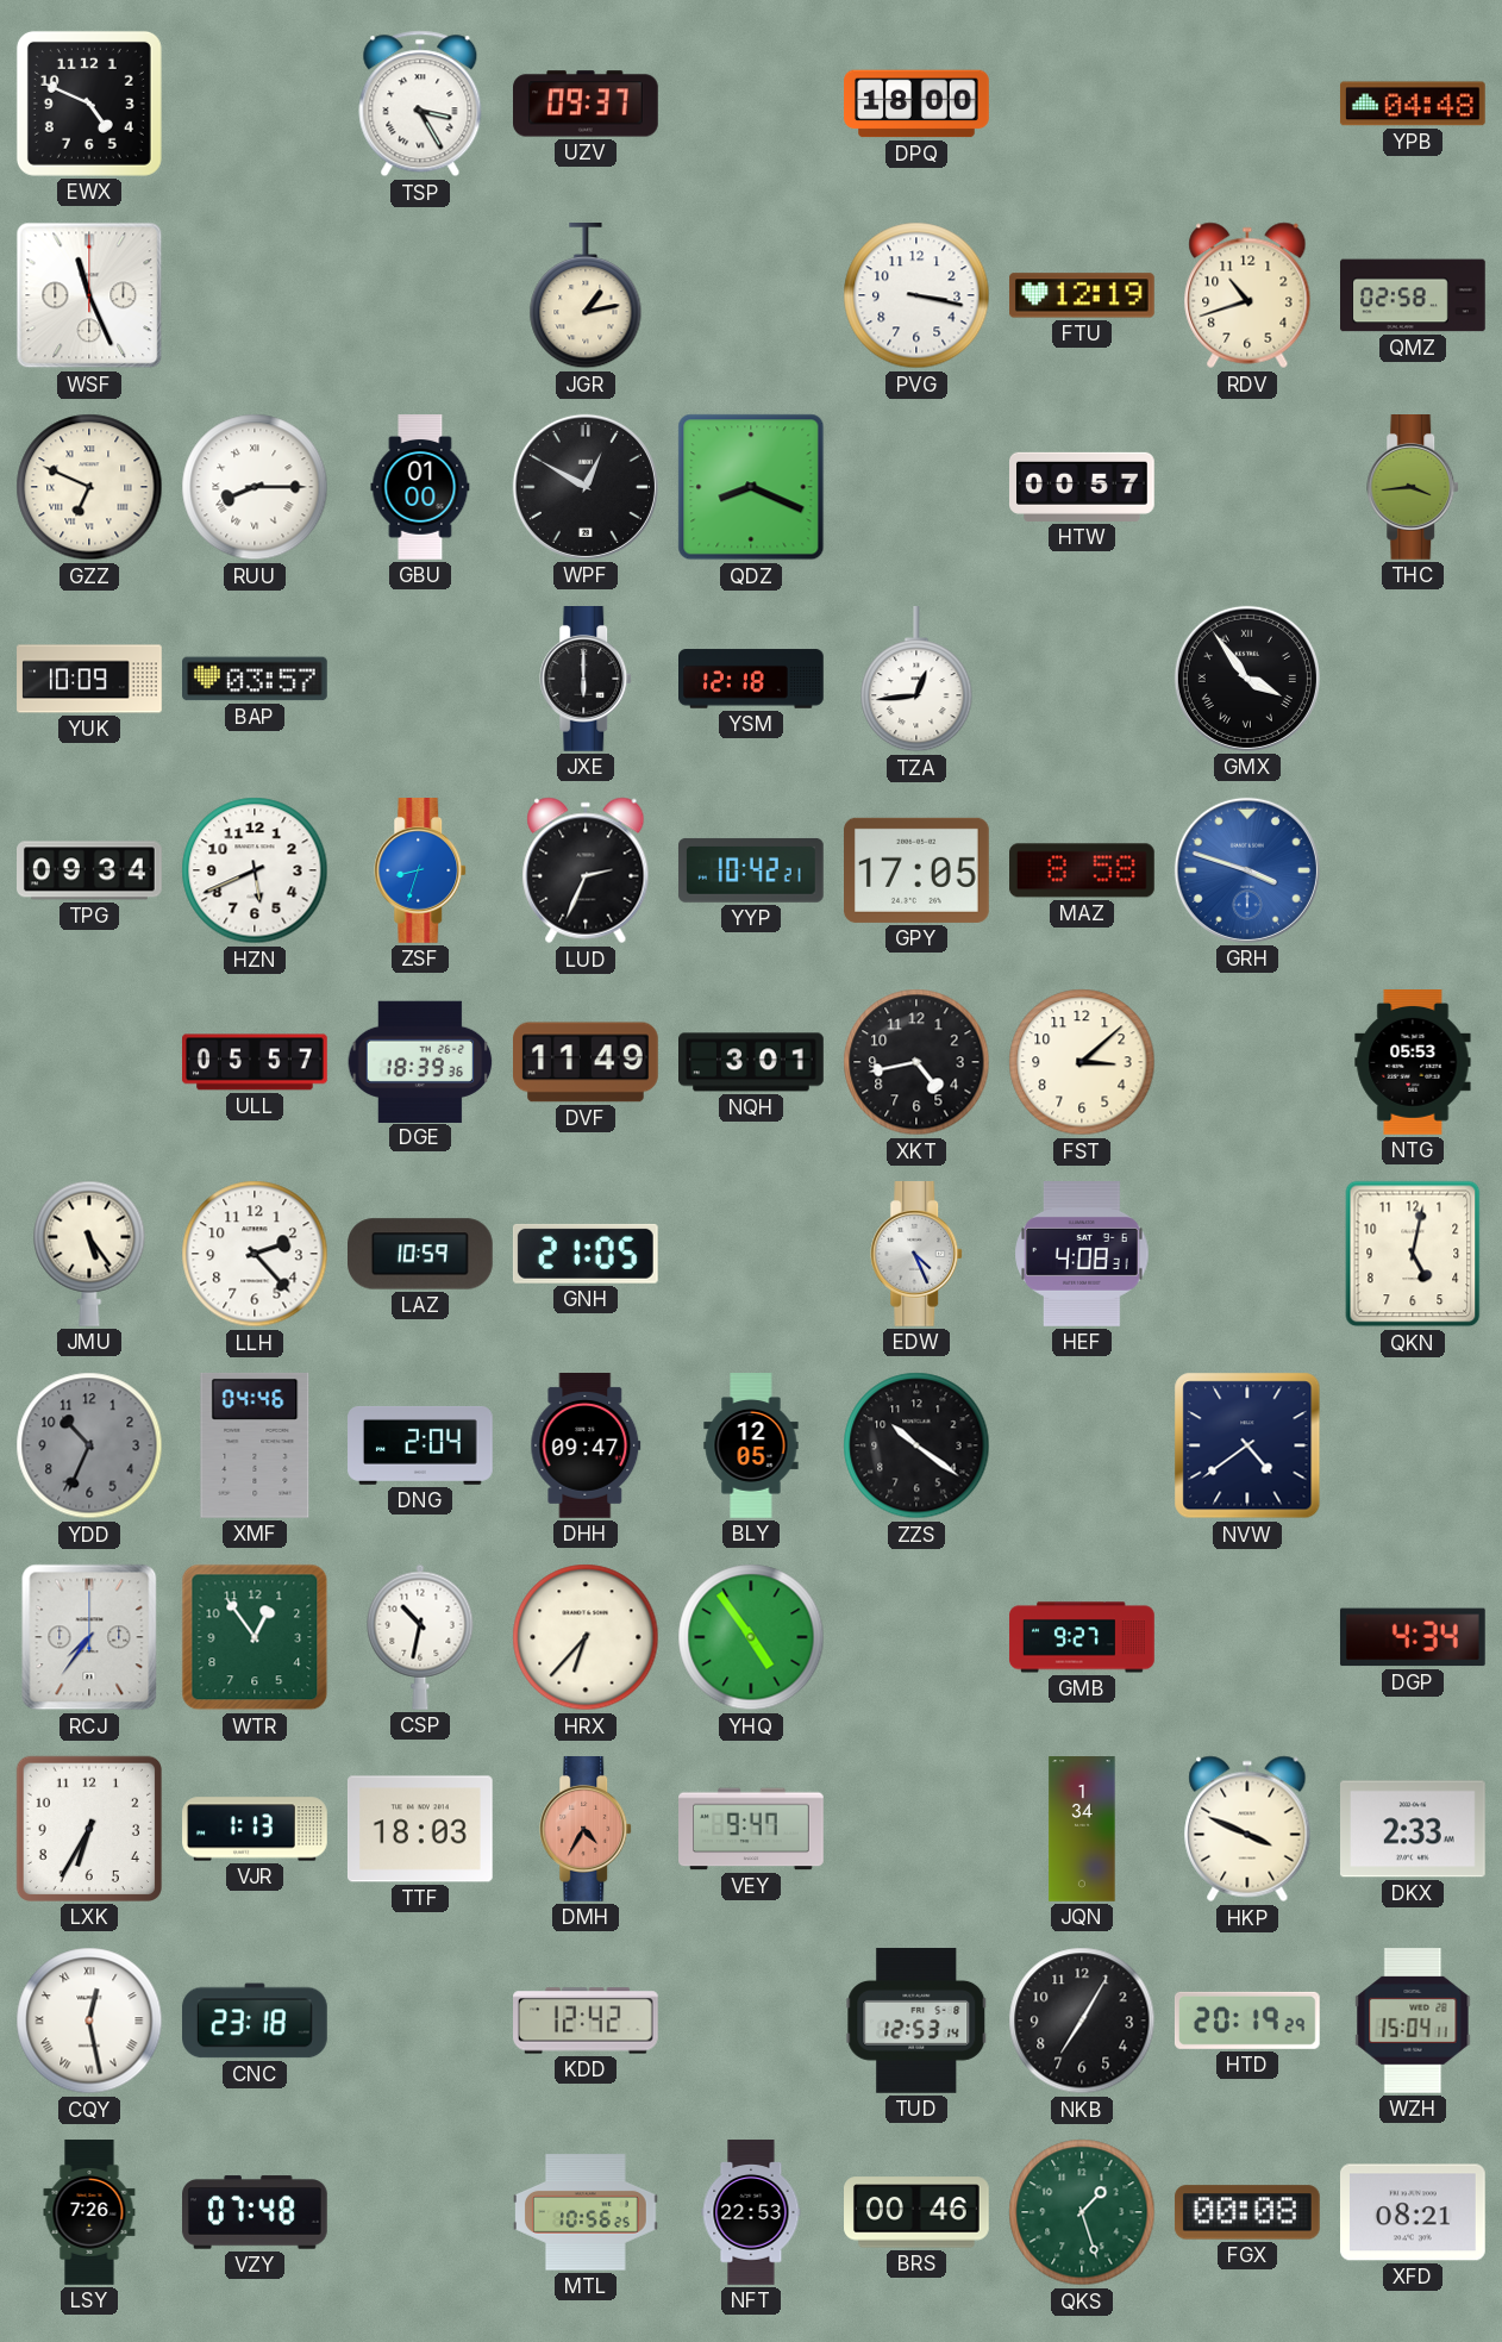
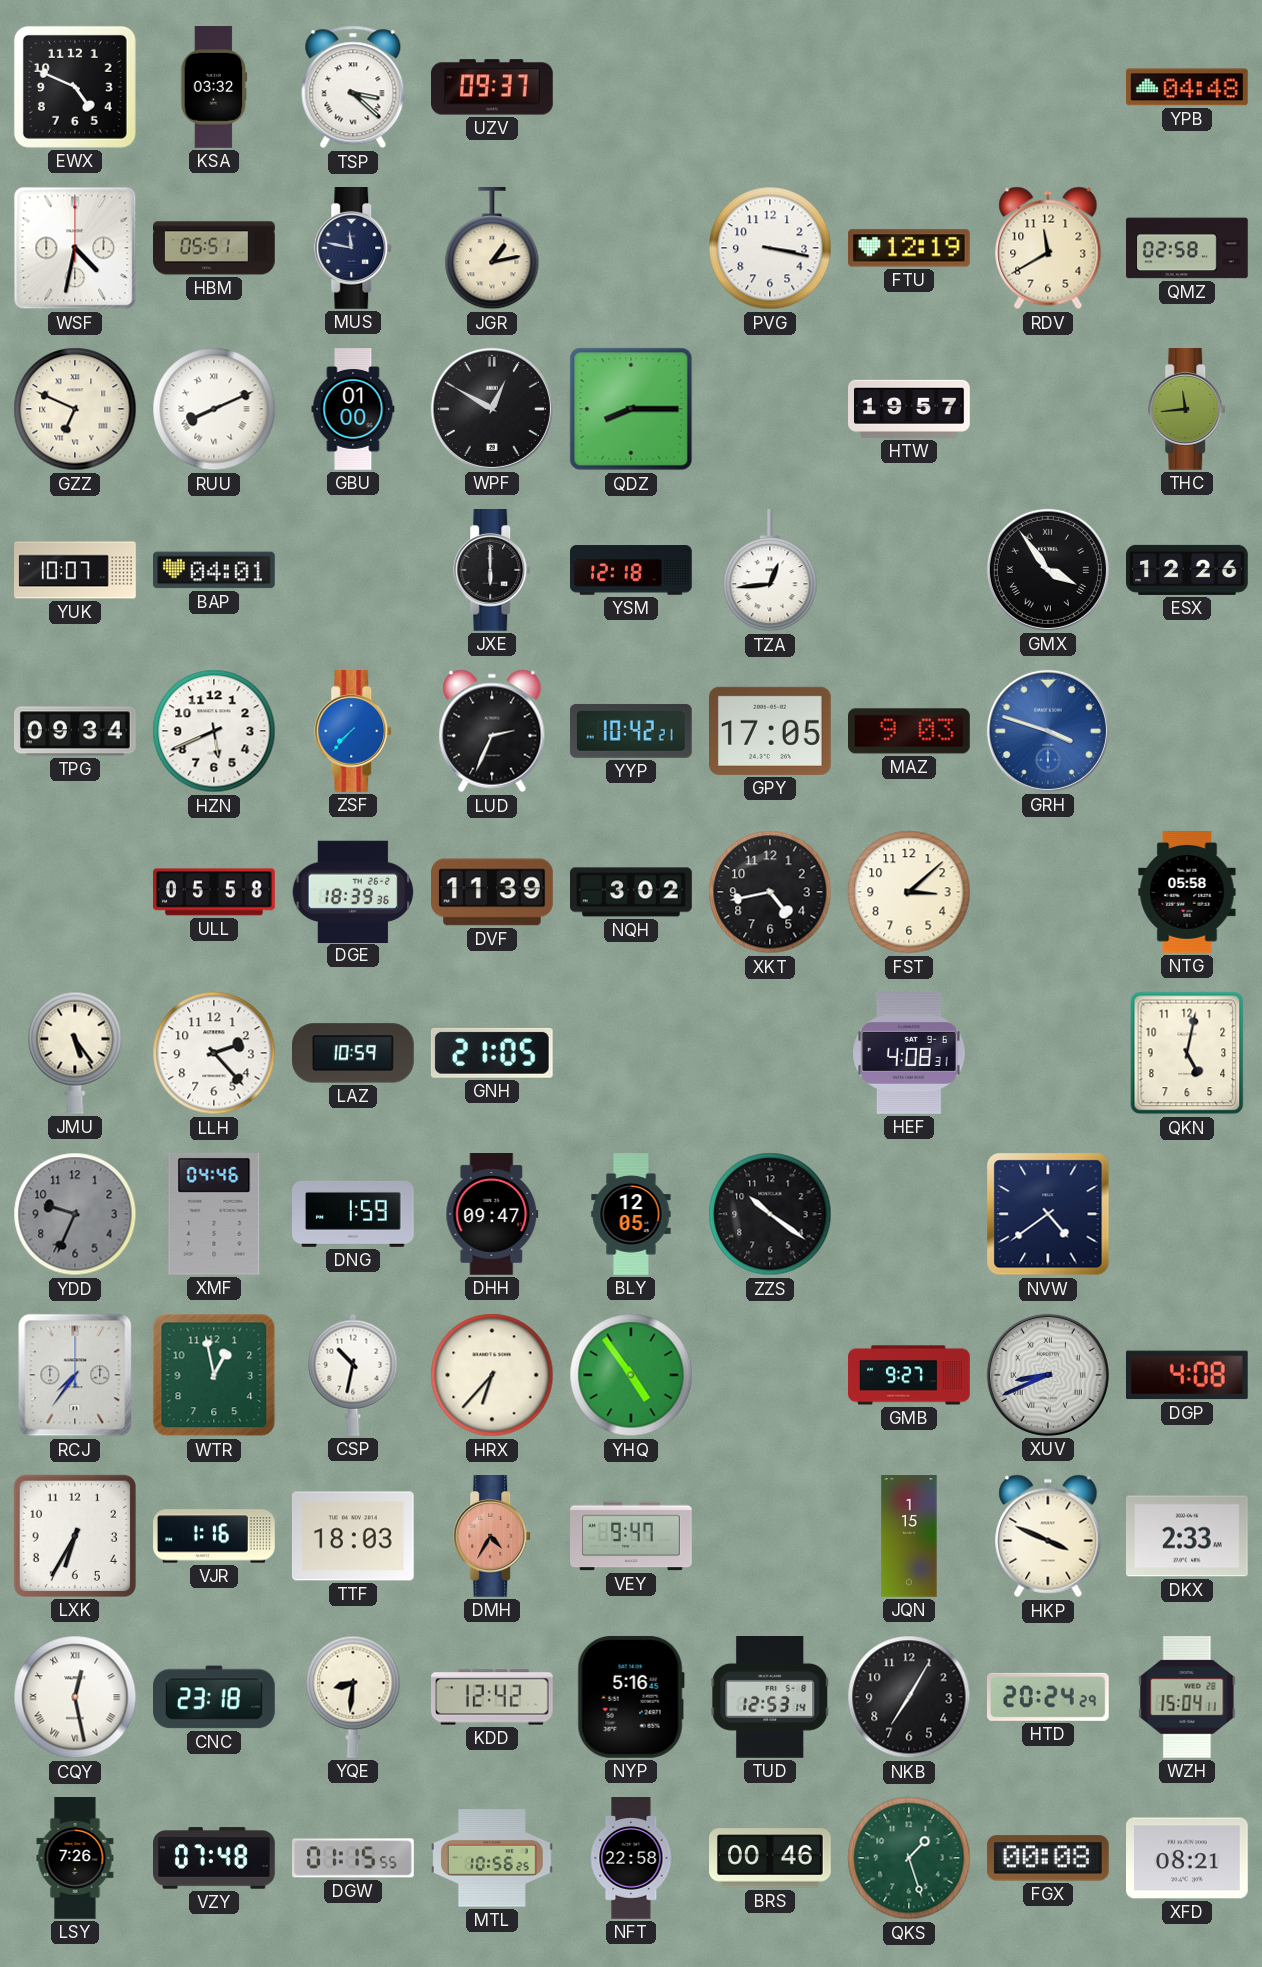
KSA: none -> 03:32 (214, 87)
TSP: 3:25 -> 3:22 (353, 87)
DPQ: 18:00 -> none (916, 104)
WSF: 11:26 -> 4:32 (75, 248)
HBM: none -> 05:51 (215, 248)
MUS: none -> 11:47 (354, 249)
RDV: 10:42 -> 11:40 (1048, 248)
RUU: 8:15 -> 8:11 (214, 409)
QDZ: 8:19 -> 8:15 (631, 409)
HTW: 00:57 -> 19:57 (910, 409)
THC: 3:44 -> 11:44 (1188, 410)
YUK: 10:09 -> 10:07 (75, 570)
BAP: 03:57 -> 04:01 (215, 570)
ESX: none -> 12:26 (1188, 570)
ZSF: 8:33 -> 7:37 (354, 732)
MAZ: 8:58 -> 9:03 (910, 731)
ULL: 05:57 -> 05:58 (215, 892)
DVF: 11:49 -> 11:39 (493, 892)
NQH: 3:01 -> 3:02 (631, 892)
NTG: 05:53 -> 05:58 (1187, 893)
EDW: 4:26 -> none (918, 1255)
YDD: 10:34 -> 9:34 (75, 1214)
DNG: 2:04 -> 1:59 (354, 1214)
WTR: 12:54 -> 12:58 (214, 1375)
XUV: none -> 8:41 (1048, 1375)
DGP: 4:34 -> 4:08 (1187, 1375)
VJR: 1:13 -> 1:16 (214, 1536)
JQN: 1:34 -> 1:15 (909, 1536)
YQE: none -> 8:31 (353, 1697)
NYP: none -> 5:16 (631, 1697)
HTD: 20:19 -> 20:24 (1048, 1697)
DGW: none -> 01:15 (354, 1858)
NFT: 22:53 -> 22:58 (631, 1858)
